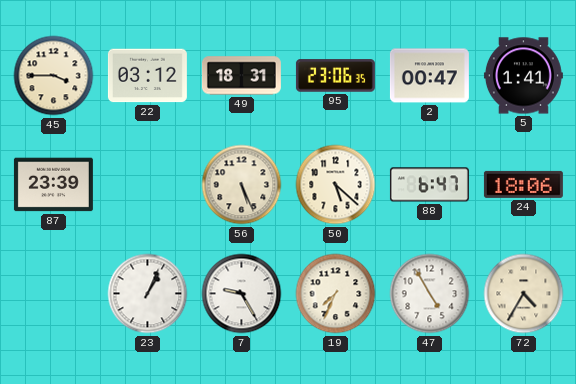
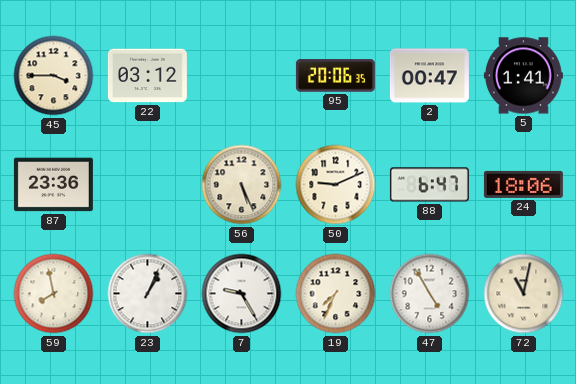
49: 18:31 -> none (241, 76)
95: 23:06 -> 20:06 (335, 76)
87: 23:39 -> 23:36 (53, 185)
50: 5:22 -> 9:11 (336, 185)
59: none -> 7:58 (54, 294)
72: 4:35 -> 11:02 (524, 294)
